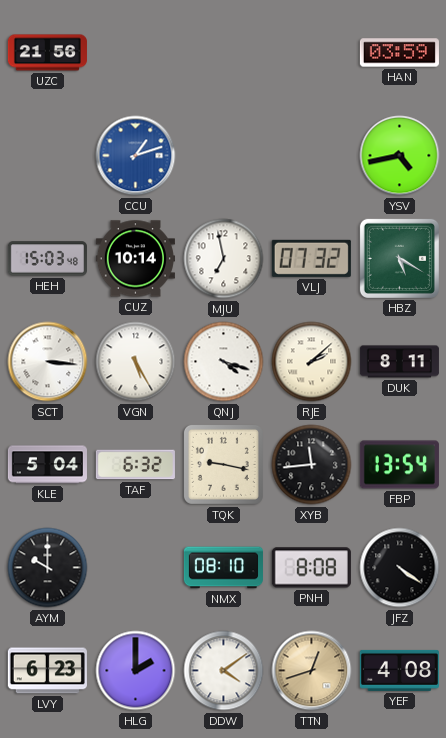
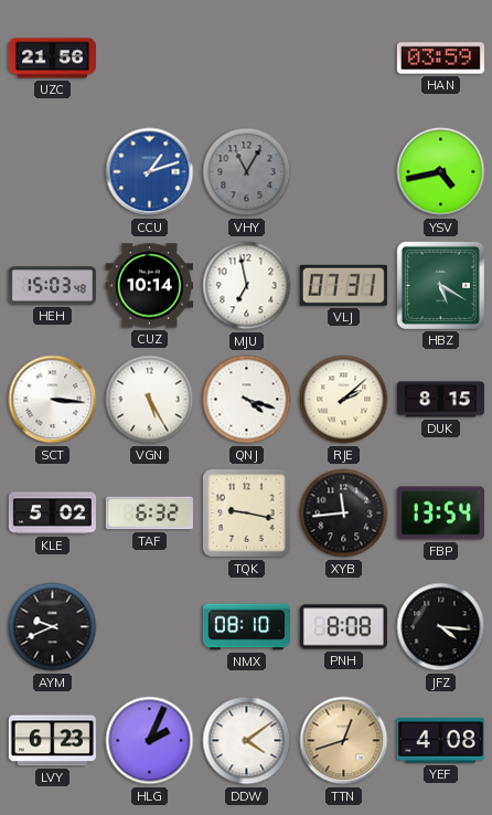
VHY: none -> 11:05 (247, 172)
VLJ: 07:32 -> 07:31 (343, 285)
DUK: 8:11 -> 8:15 (440, 400)
KLE: 5:04 -> 5:02 (52, 514)
AYM: 10:00 -> 9:41 (53, 627)
JFZ: 4:21 -> 4:16 (441, 627)
HLG: 2:00 -> 2:04 (150, 741)
